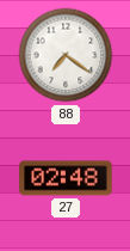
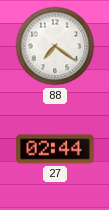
27: 02:48 -> 02:44 (55, 149)
